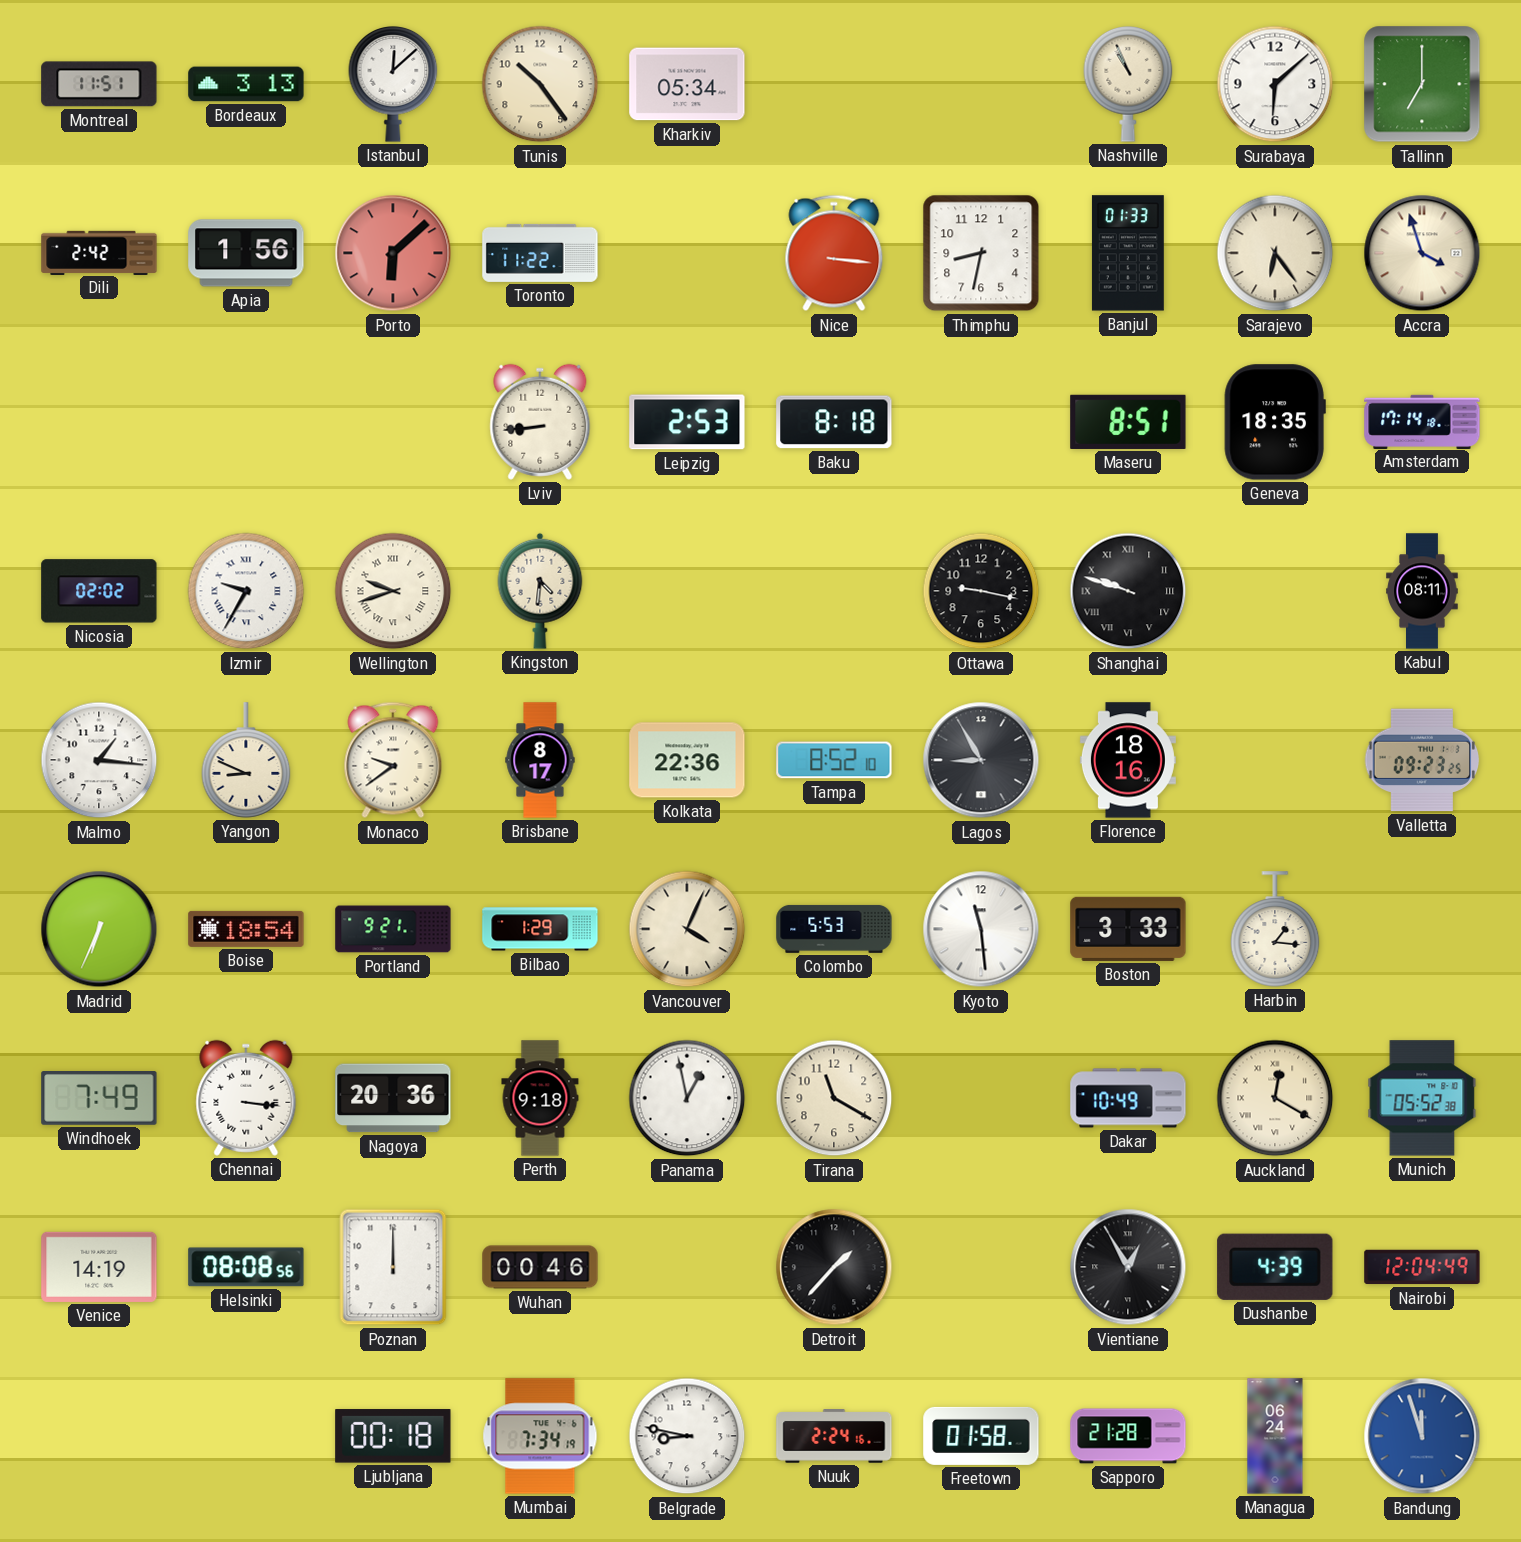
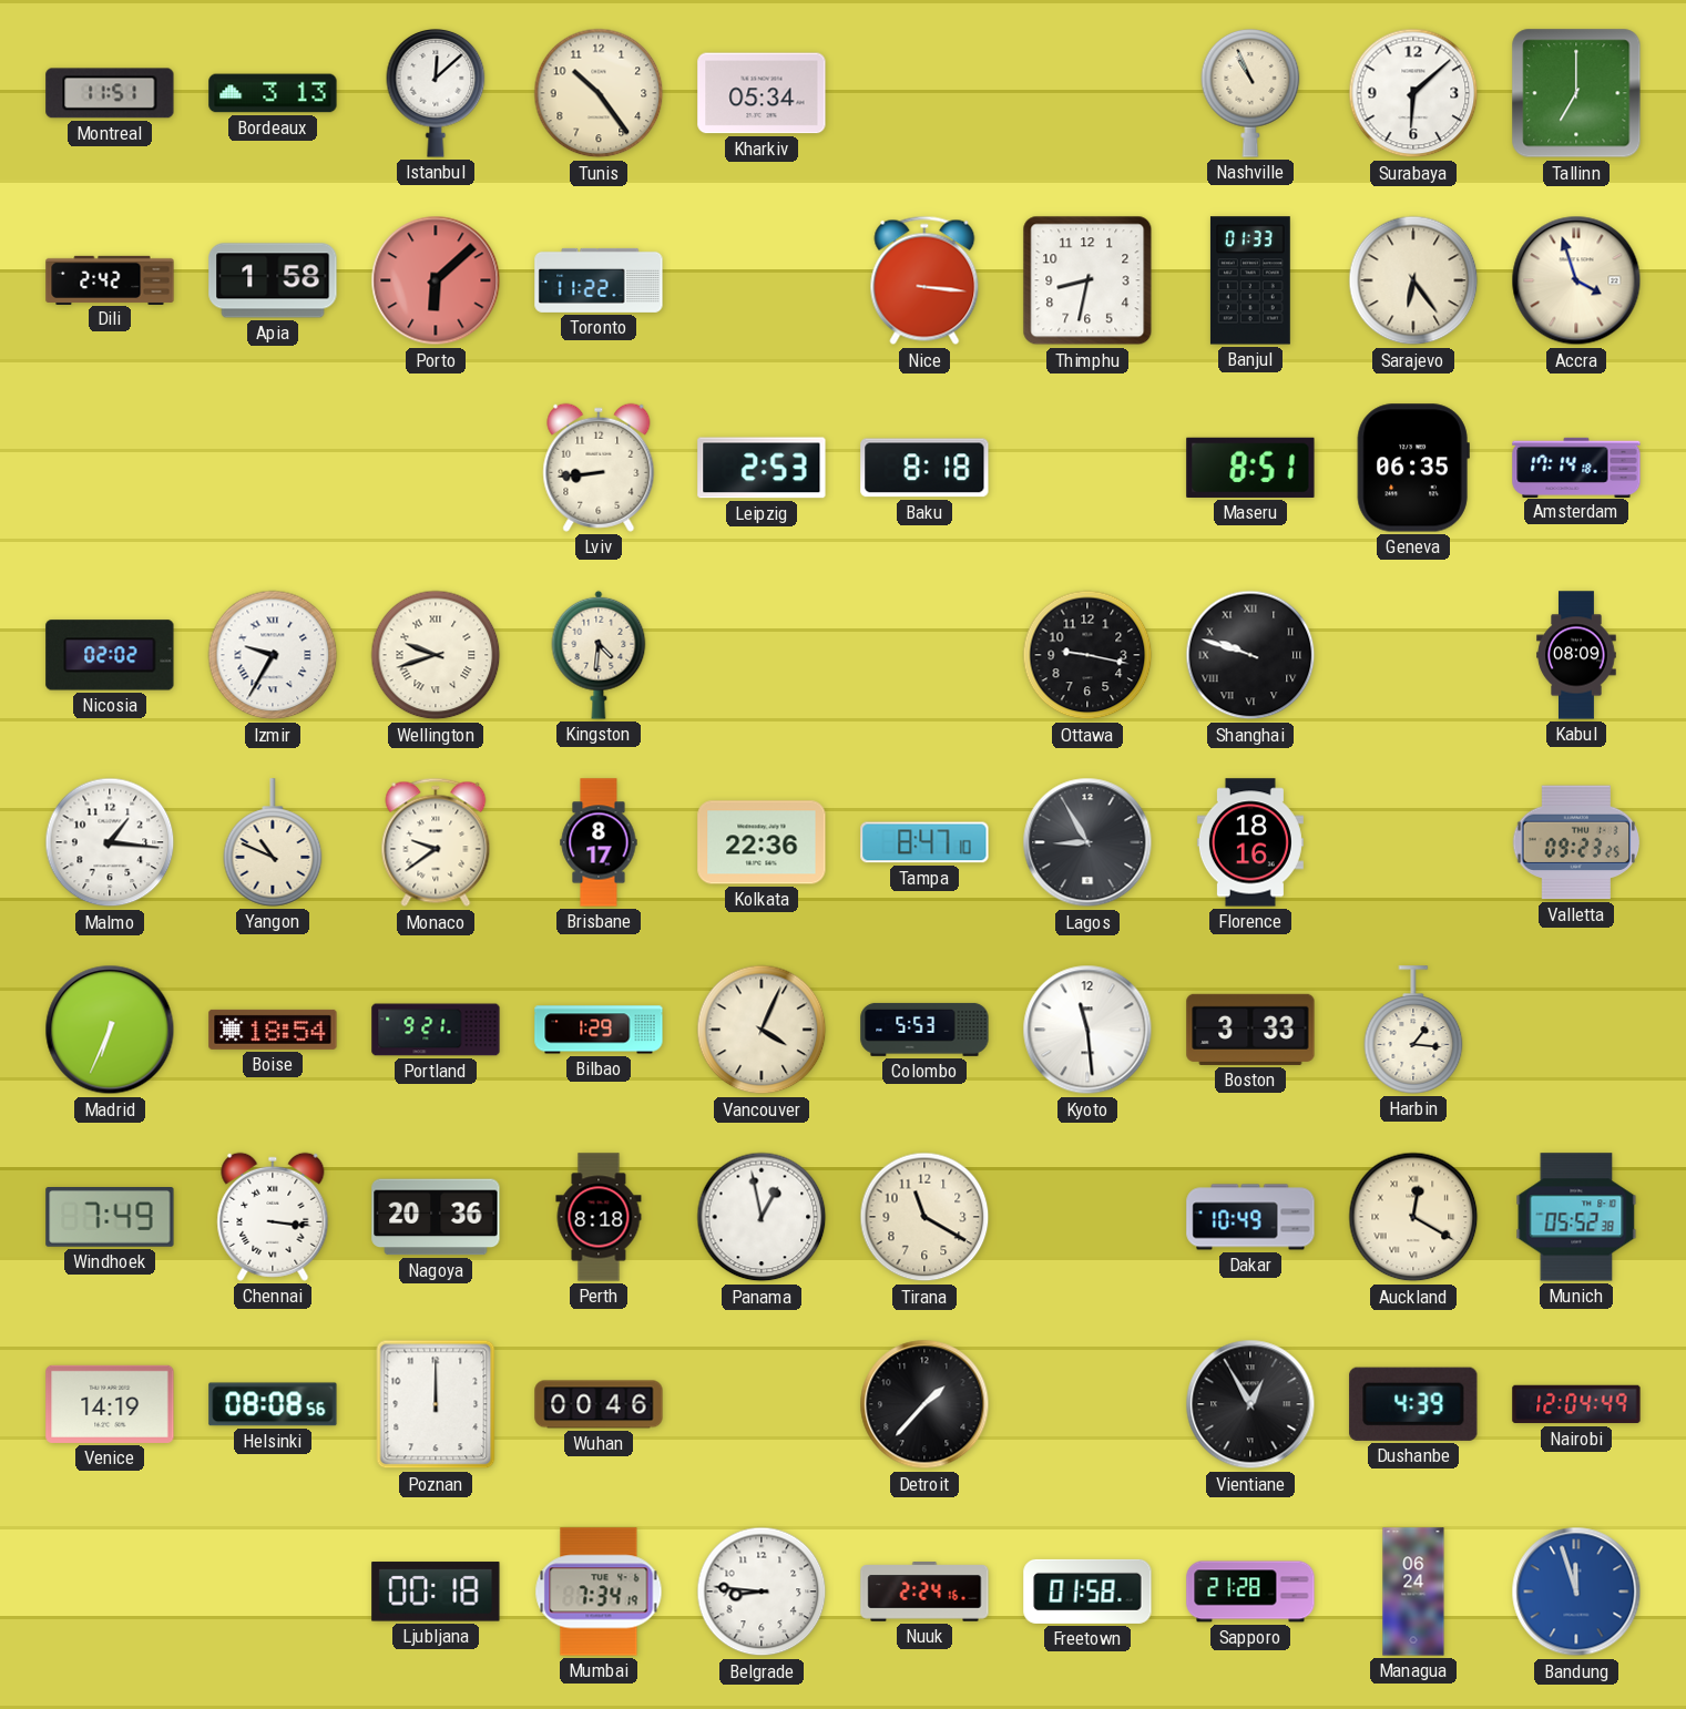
Apia: 1:56 -> 1:58 (273, 280)
Geneva: 18:35 -> 06:35 (1413, 468)
Kabul: 08:11 -> 08:09 (1576, 655)
Yangon: 8:49 -> 10:49 (273, 842)
Tampa: 8:52 -> 8:47 (924, 842)
Perth: 9:18 -> 8:18 (599, 1217)
Belgrade: 8:47 -> 8:46 (762, 1592)
